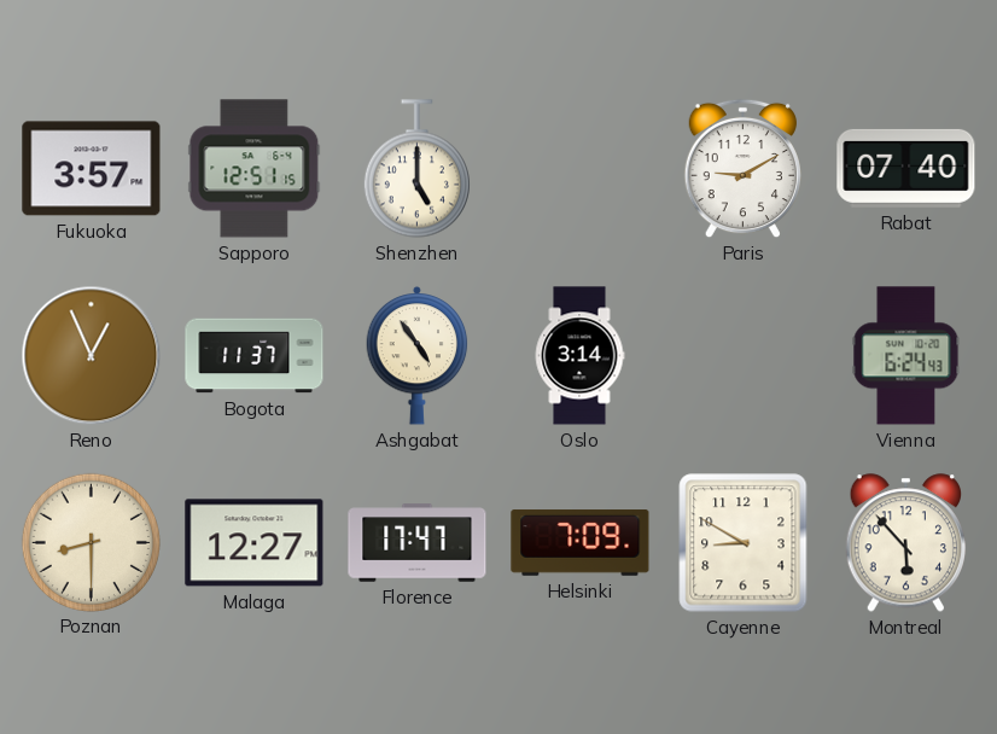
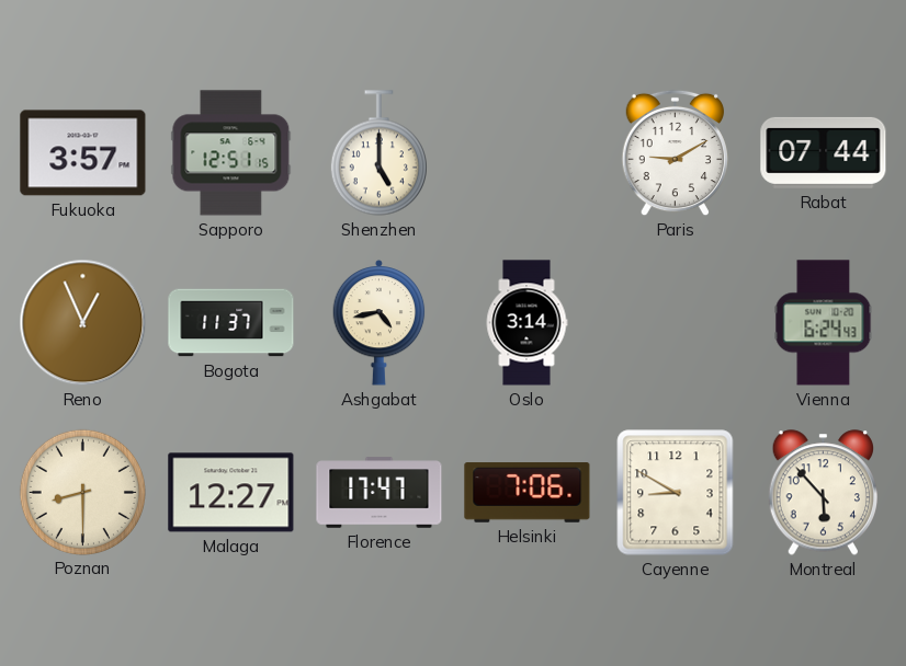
Rabat: 07:40 -> 07:44 (824, 152)
Ashgabat: 4:54 -> 4:43 (380, 322)
Helsinki: 7:09 -> 7:06 (528, 493)
